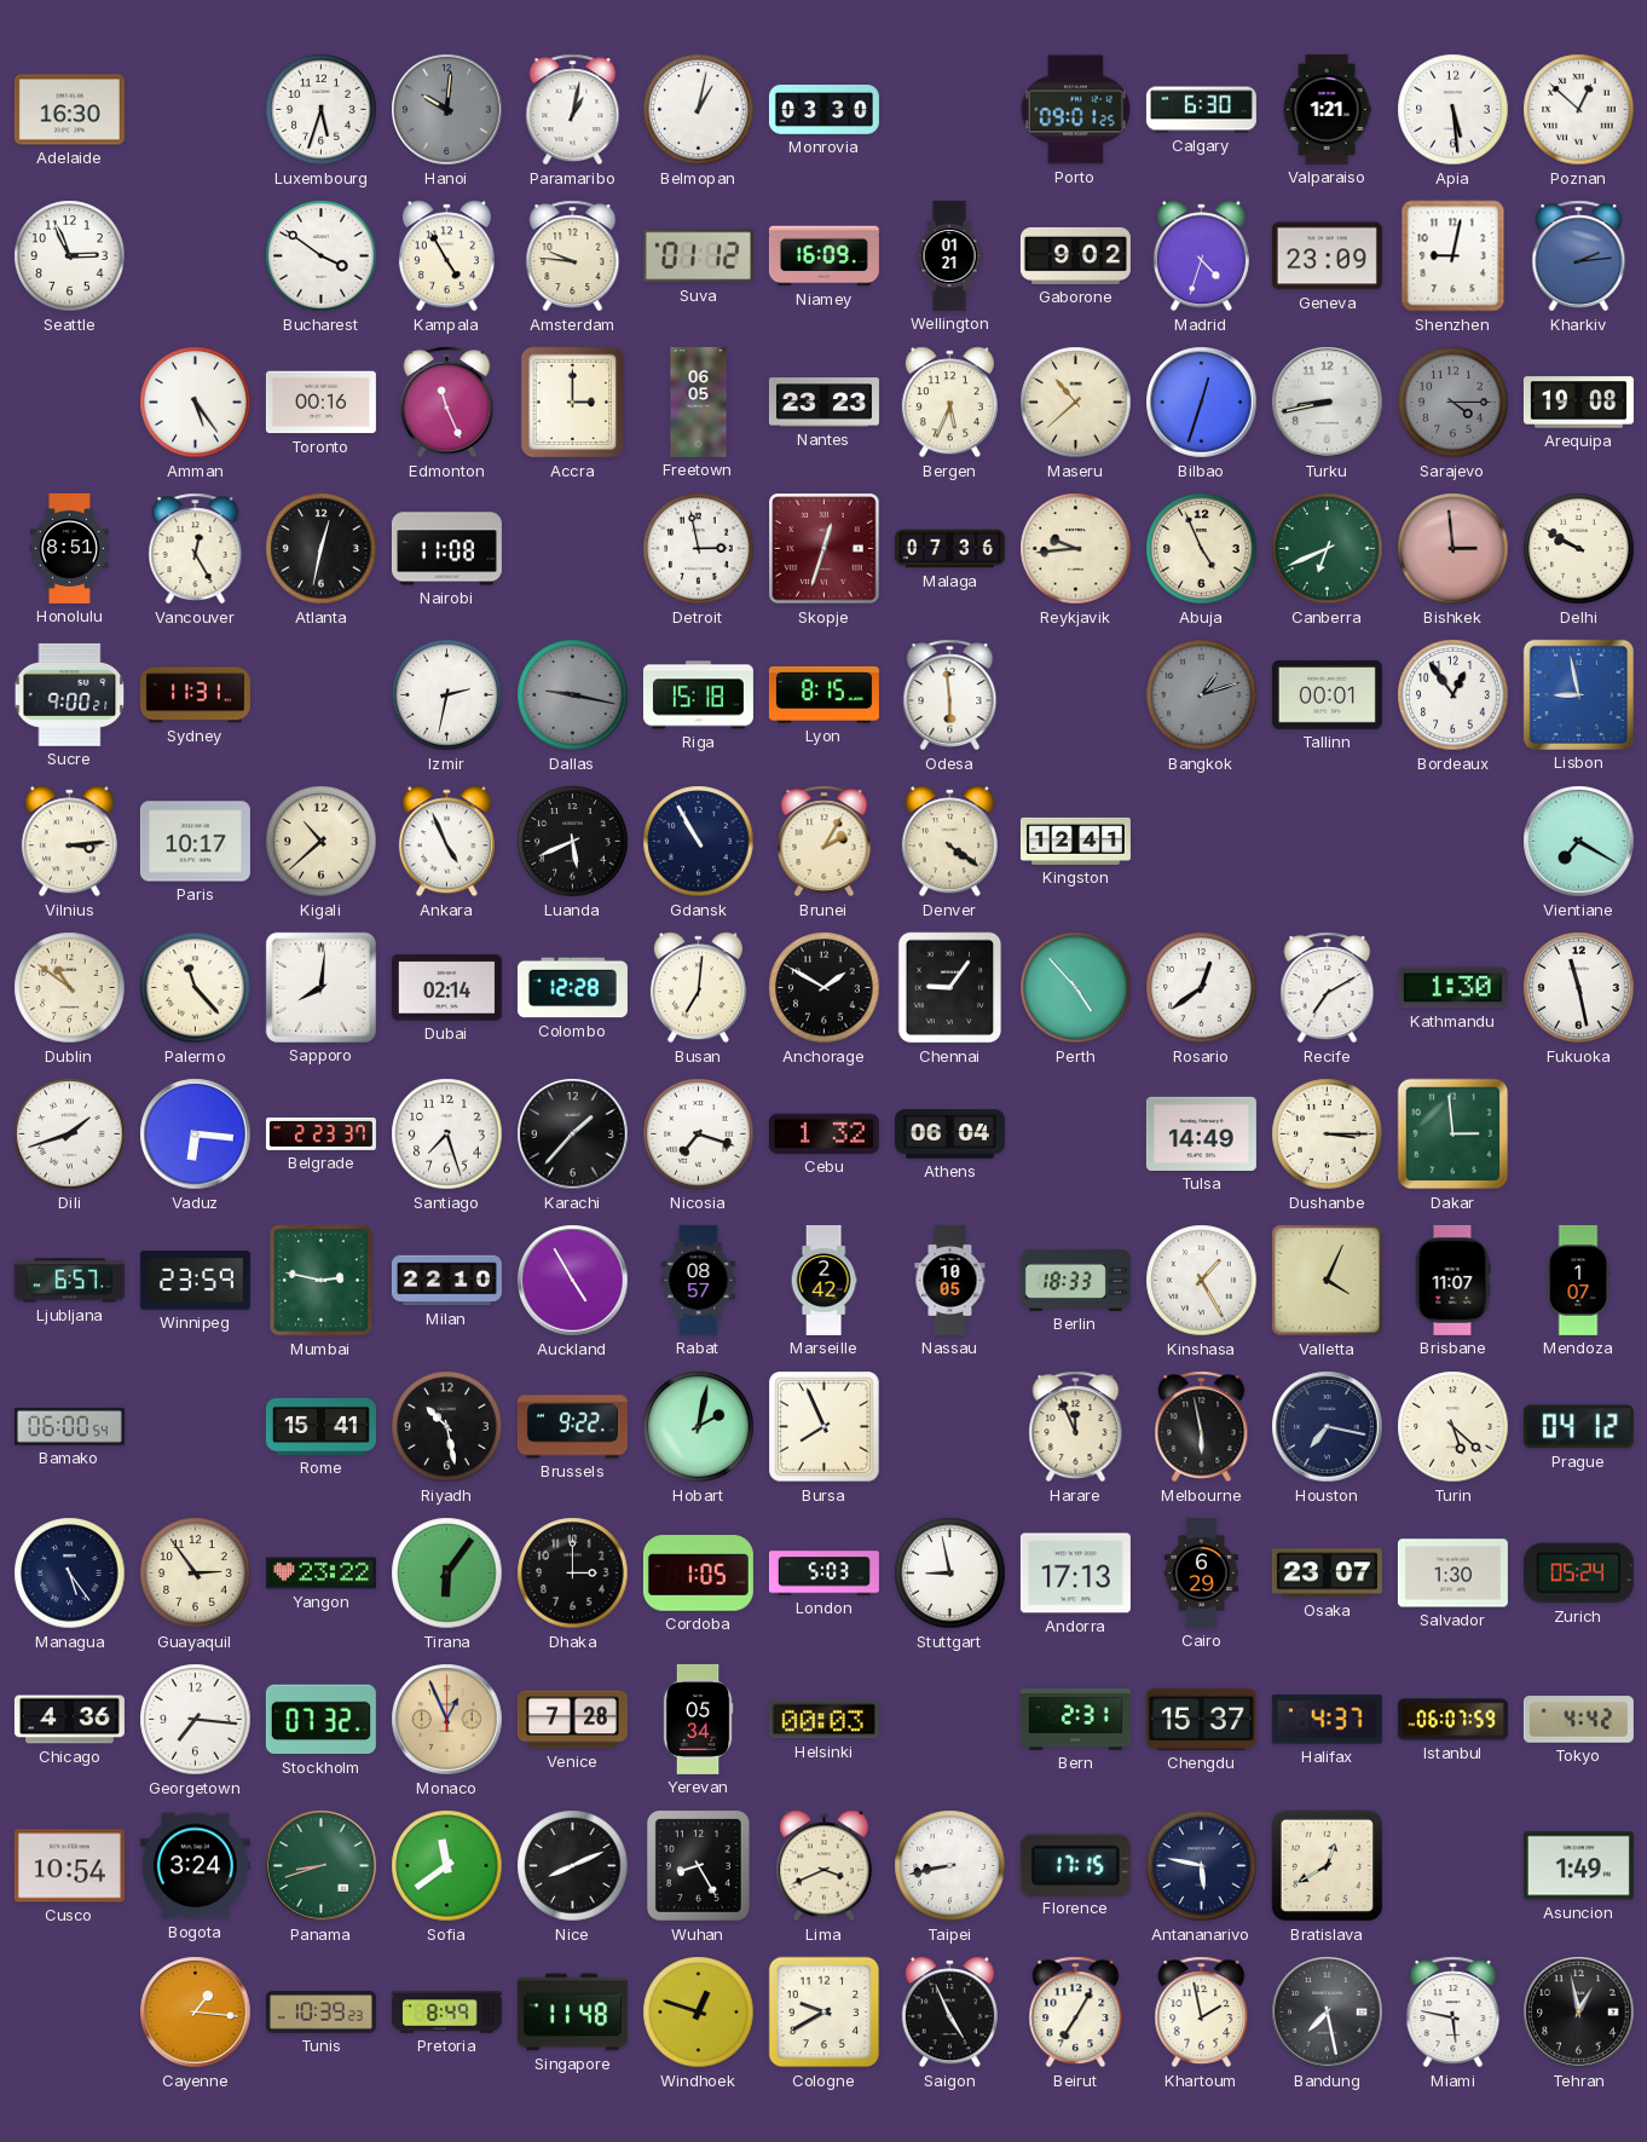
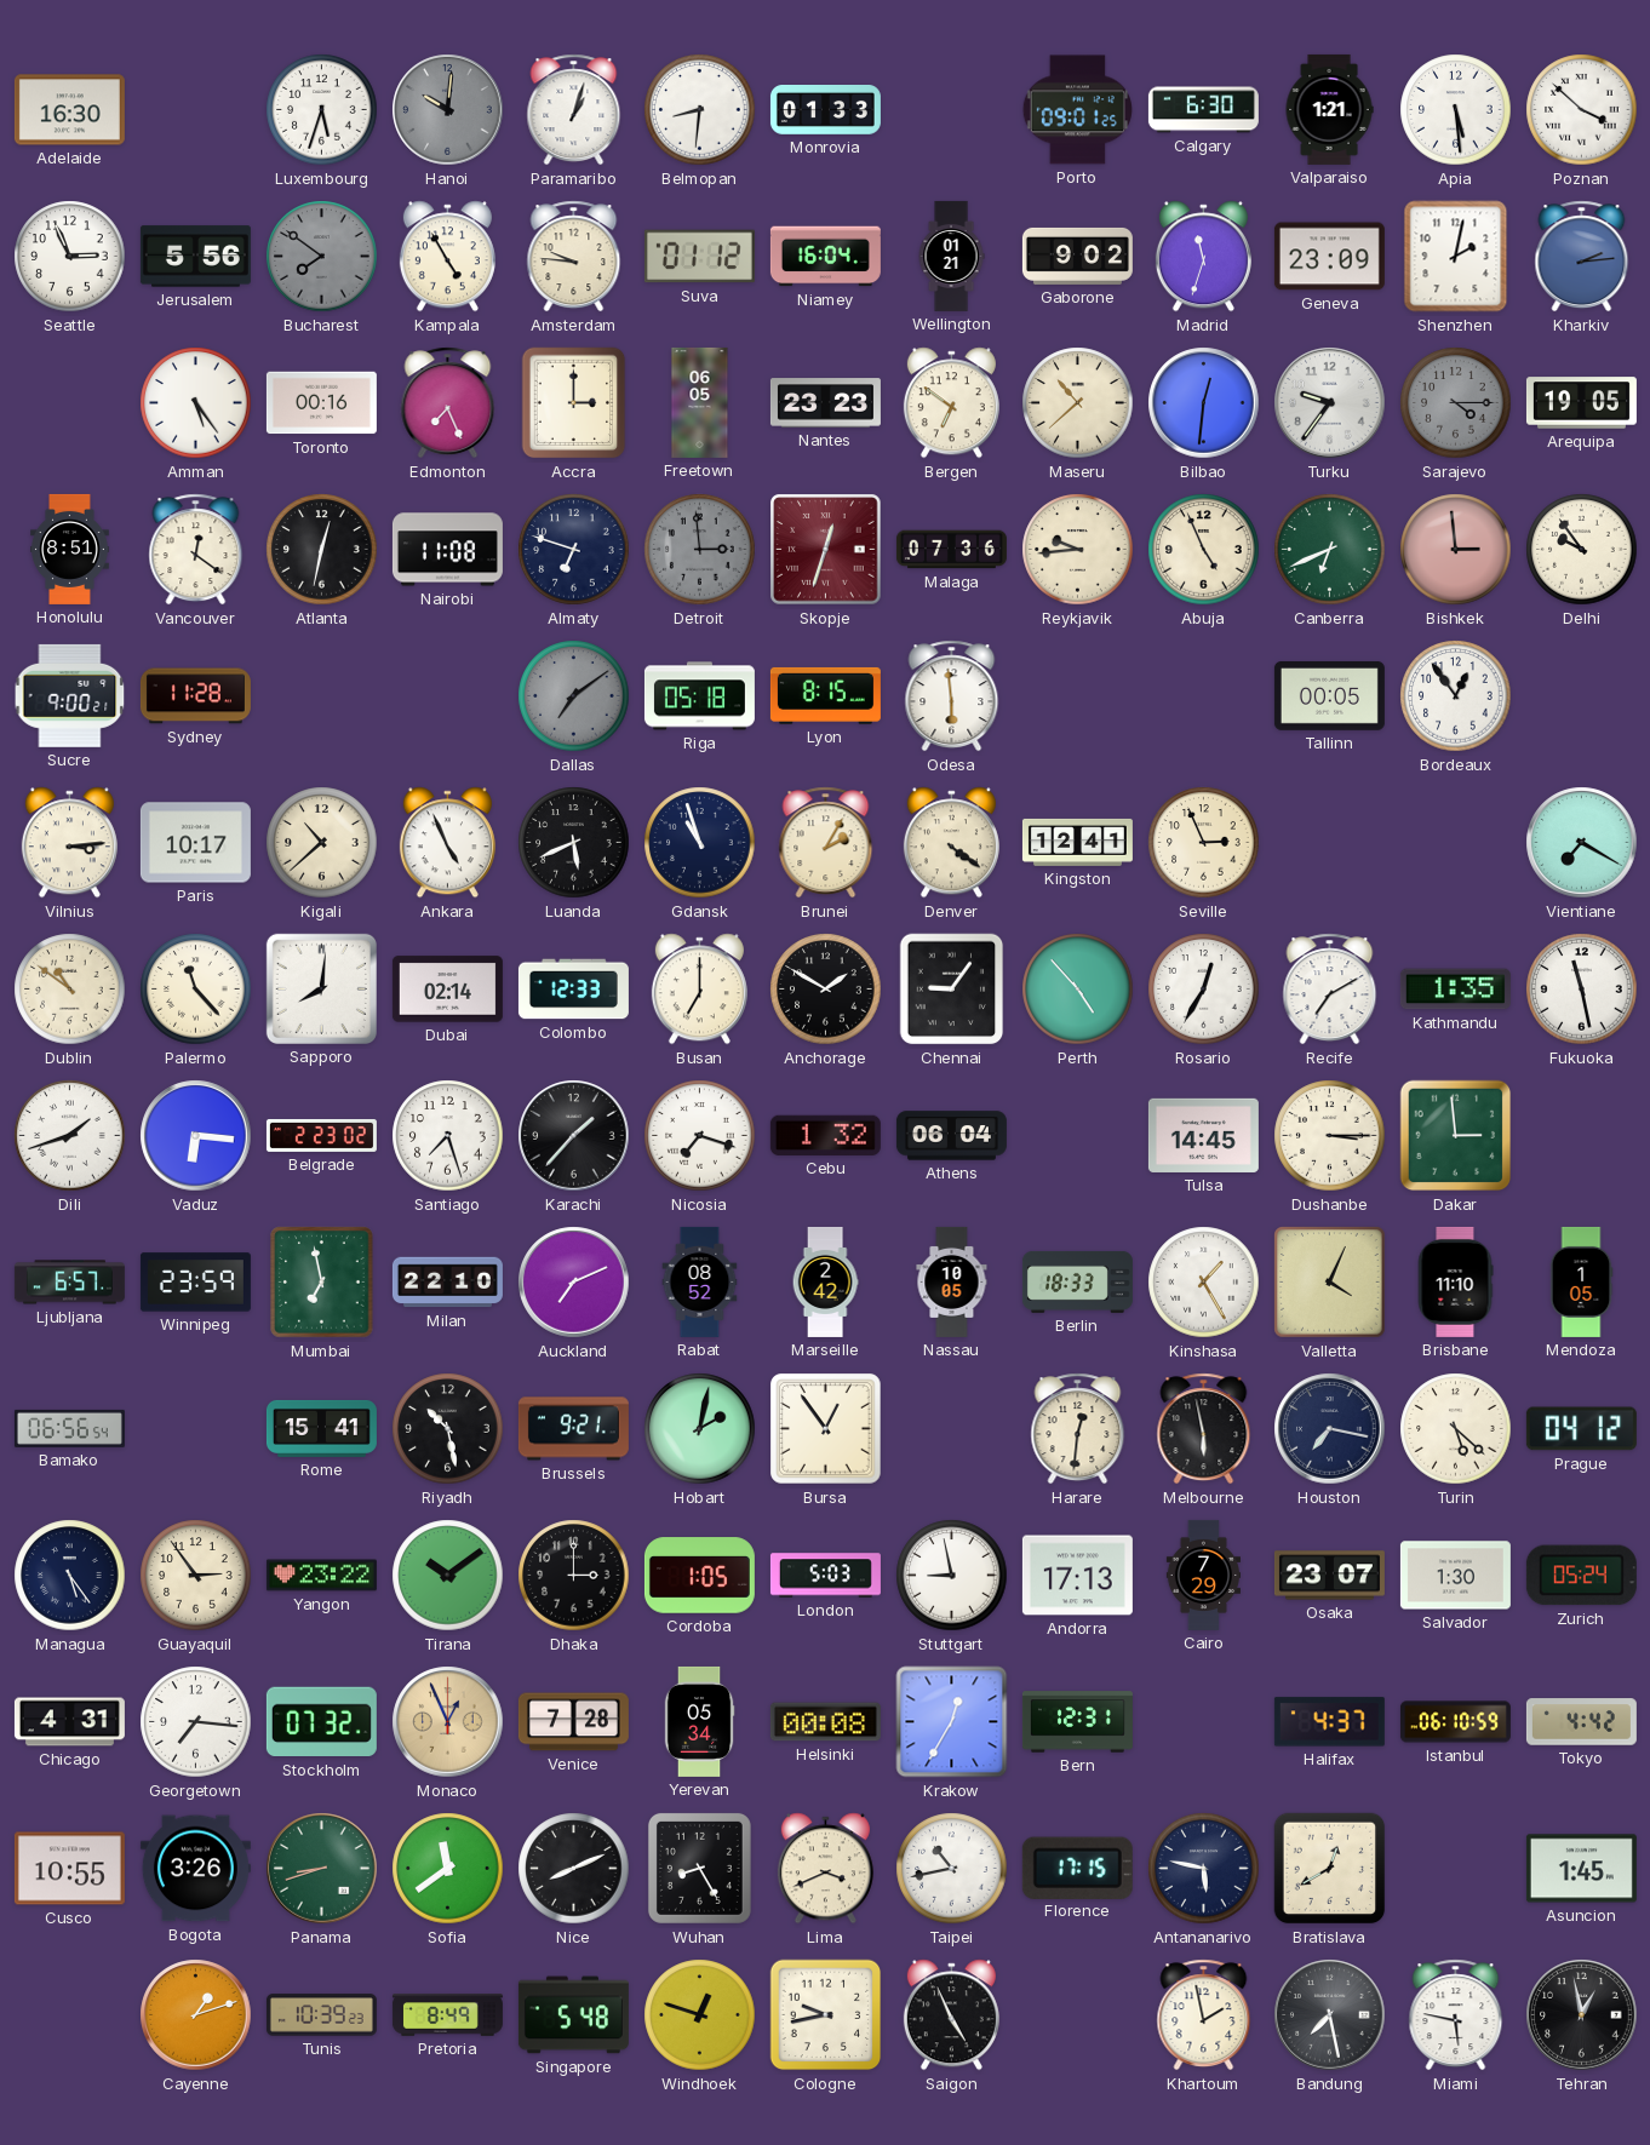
Paramaribo: 1:02 -> 1:03 (574, 110)
Belmopan: 1:02 -> 8:31 (700, 110)
Monrovia: 03:30 -> 01:33 (825, 110)
Poznan: 12:52 -> 3:52 (1582, 110)
Jerusalem: none -> 5:56 (195, 257)
Bucharest: 3:51 -> 7:51 (322, 257)
Bucharest dial: white -> grey (322, 257)
Niamey: 16:09 -> 16:04 (825, 257)
Madrid: 4:33 -> 11:33 (1203, 257)
Shenzhen: 9:02 -> 2:02 (1456, 257)
Edmonton: 11:26 -> 7:26 (448, 403)
Bergen: 5:34 -> 6:51 (951, 403)
Bilbao: 12:33 -> 12:31 (1204, 403)
Turku: 8:43 -> 9:36 (1330, 403)
Arequipa: 19:08 -> 19:05 (1581, 403)
Vancouver: 12:25 -> 12:21 (196, 550)
Almaty: none -> 6:48 (574, 550)
Detroit: 2:58 -> 2:59 (700, 550)
Detroit dial: white -> grey (700, 550)
Delhi: 9:50 -> 9:54 (1582, 550)
Sydney: 11:31 -> 11:28 (195, 696)
Izmir: 2:32 -> none (447, 695)
Dallas: 9:17 -> 7:09 (574, 696)
Riga: 15:18 -> 05:18 (699, 696)
Bangkok: 1:12 -> none (1202, 695)
Tallinn: 00:01 -> 00:05 (1329, 696)
Lisbon: 8:58 -> none (1578, 694)
Gdansk: 10:55 -> 10:57 (700, 843)
Seville: none -> 2:56 (1204, 843)
Colombo: 12:28 -> 12:33 (573, 990)
Busan: 7:01 -> 7:00 (699, 990)
Rosario: 12:39 -> 12:35 (1204, 990)
Kathmandu: 1:30 -> 1:35 (1455, 990)
Belgrade: 2:23:37 -> 2:23:02 (321, 1135)
Tulsa: 14:49 -> 14:45 (1203, 1135)
Mumbai: 2:47 -> 6:58 (322, 1283)
Auckland: 4:55 -> 7:11 (574, 1283)
Rabat: 08:57 -> 08:52 (700, 1281)
Brisbane: 11:07 -> 11:10 (1455, 1281)
Mendoza: 1:07 -> 1:05 (1581, 1281)
Bamako: 06:00 -> 06:56 (69, 1428)
Brussels: 9:22 -> 9:21 (573, 1429)
Bursa: 7:56 -> 12:54 (826, 1429)
Harare: 11:56 -> 12:31 (1078, 1429)
Tirana: 6:06 -> 10:09 (448, 1576)
Cairo: 6:29 -> 7:29 (1203, 1575)
Chicago: 4:36 -> 4:31 (69, 1722)
Helsinki: 00:03 -> 00:08 (825, 1722)
Krakow: none -> 12:35 (952, 1722)
Bern: 2:31 -> 12:31 (1077, 1722)
Chengdu: 15:37 -> none (1201, 1719)
Istanbul: 06:07 -> 06:10 (1455, 1722)
Cusco: 10:54 -> 10:55 (69, 1869)
Bogota: 3:24 -> 3:26 (195, 1869)
Taipei: 8:43 -> 10:43 (952, 1869)
Asuncion: 1:49 -> 1:45 (1581, 1869)
Cayenne: 1:16 -> 1:12 (196, 2015)
Singapore: 11:48 -> 5:48 (573, 2015)
Cologne: 9:40 -> 9:43 (826, 2015)
Beirut: 7:05 -> none (1076, 2013)
